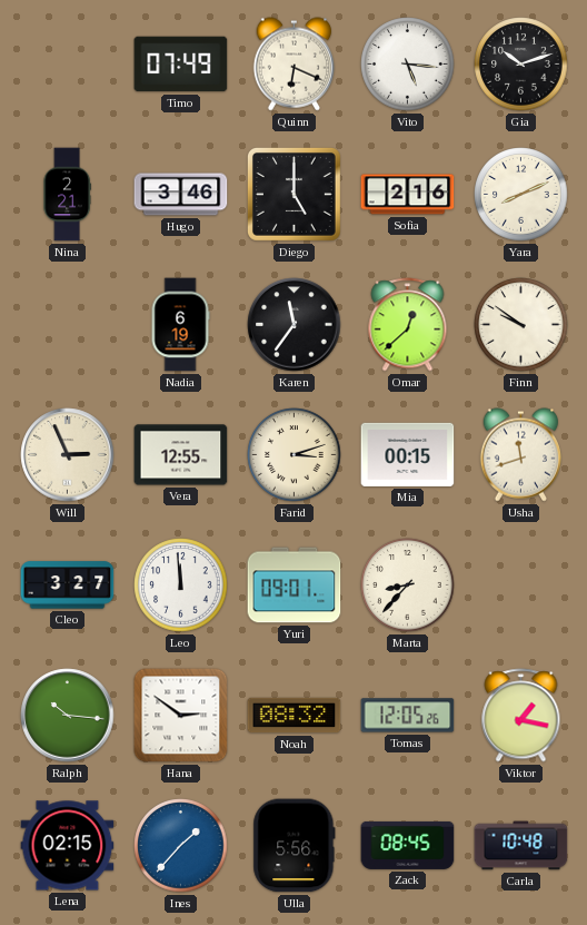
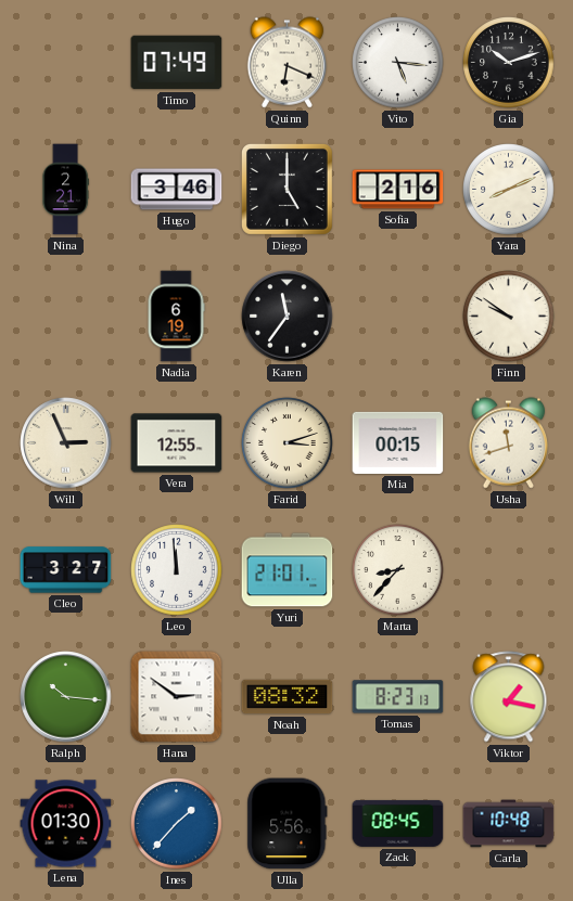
Omar: 12:38 -> none (408, 325)
Yuri: 09:01 -> 21:01 (288, 570)
Tomas: 12:05 -> 8:23 (398, 697)
Lena: 02:15 -> 01:30 (66, 824)
